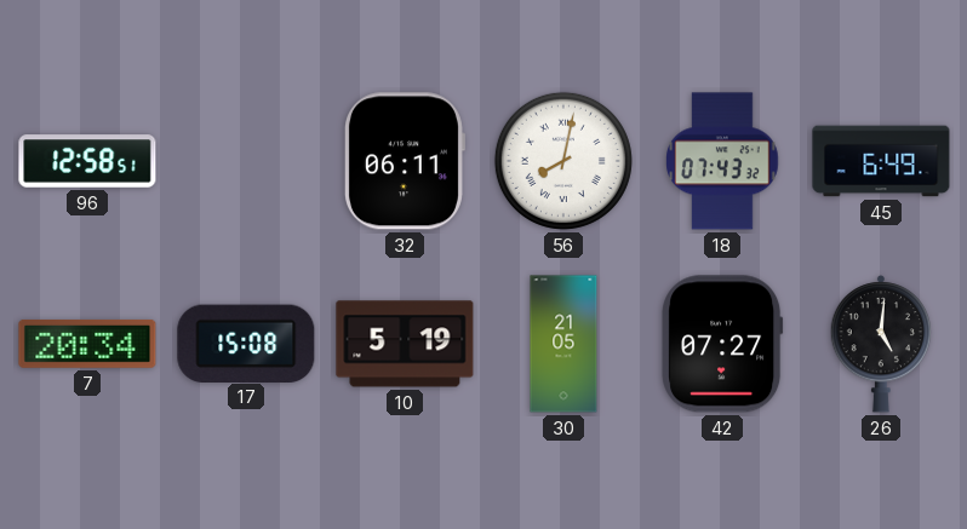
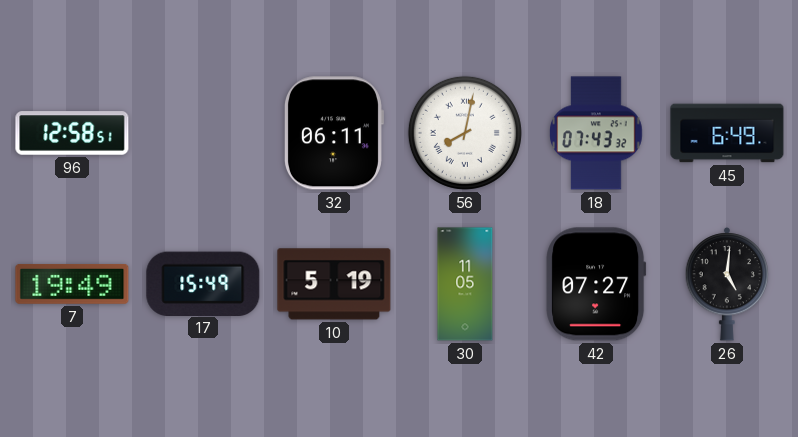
7: 20:34 -> 19:49 (72, 284)
17: 15:08 -> 15:49 (203, 283)
30: 21:05 -> 11:05 (465, 284)
